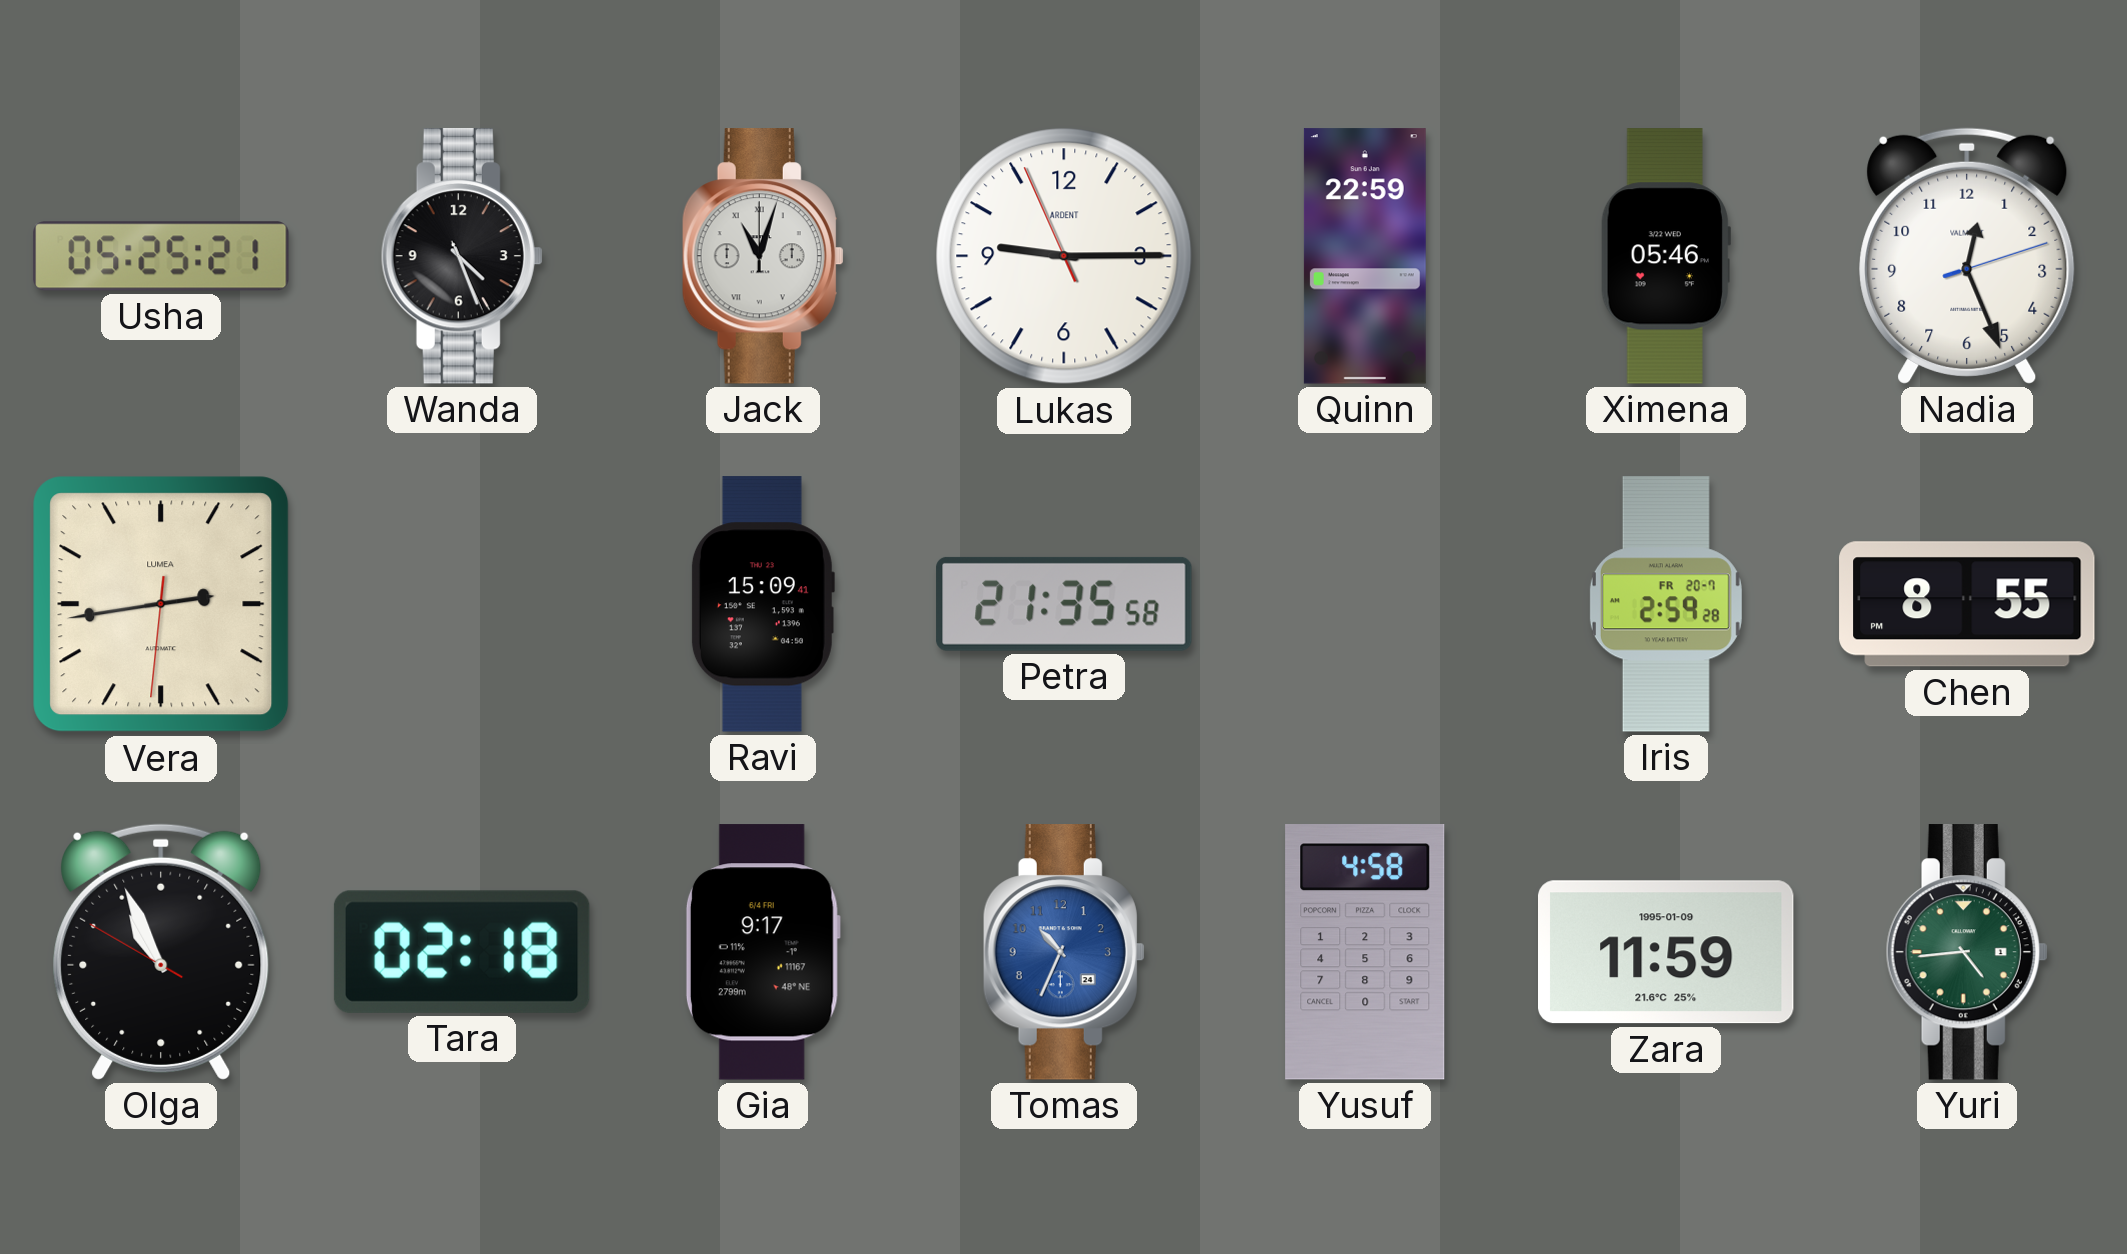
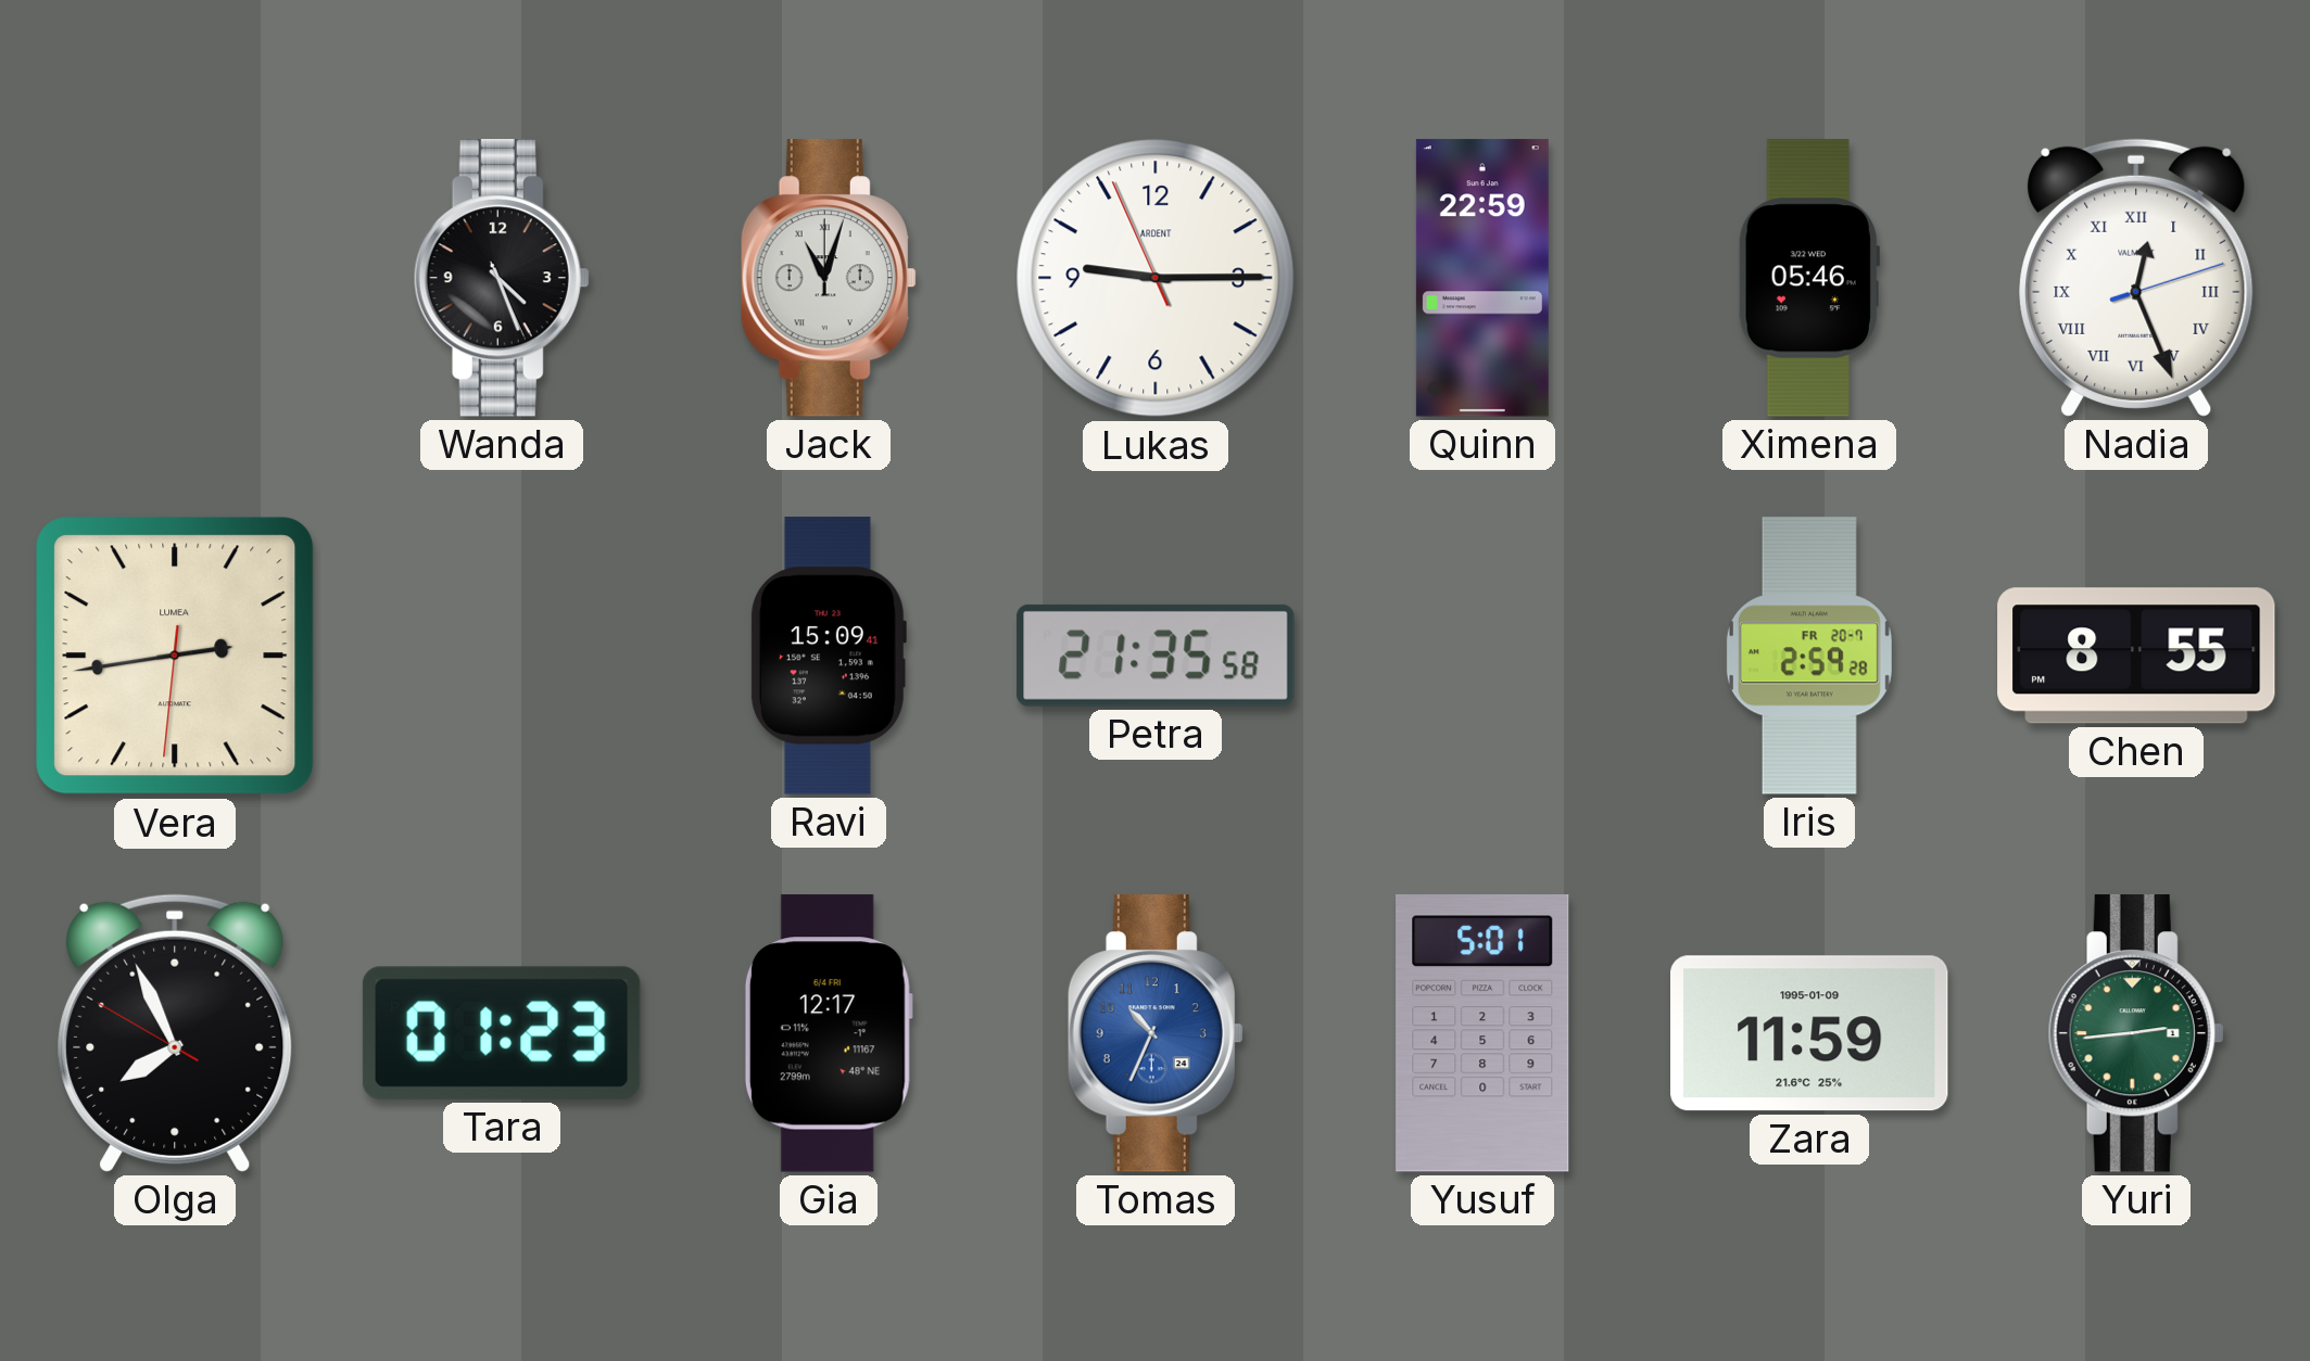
Usha: 05:25 -> none (161, 256)
Nadia numerals: Arabic -> Roman (2136, 278)
Olga: 10:55 -> 7:55 (175, 1033)
Tara: 02:18 -> 01:23 (502, 1033)
Gia: 9:17 -> 12:17 (829, 1033)
Yusuf: 4:58 -> 5:01 (1482, 1034)
Yuri: 4:44 -> 2:44 (2136, 1033)
